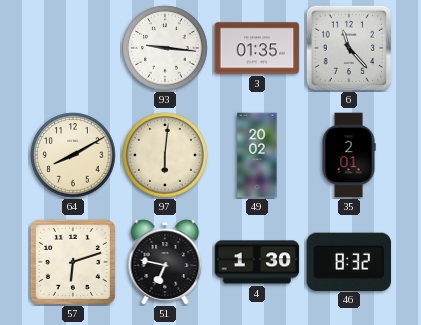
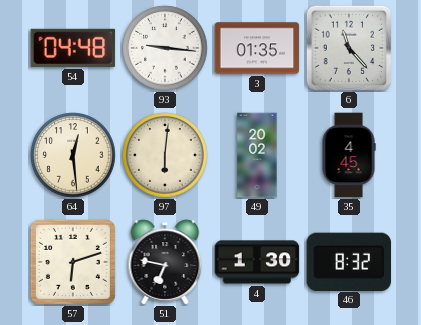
54: none -> 04:48 (73, 48)
64: 8:10 -> 12:29 (73, 155)
35: 2:01 -> 4:45 (349, 155)
